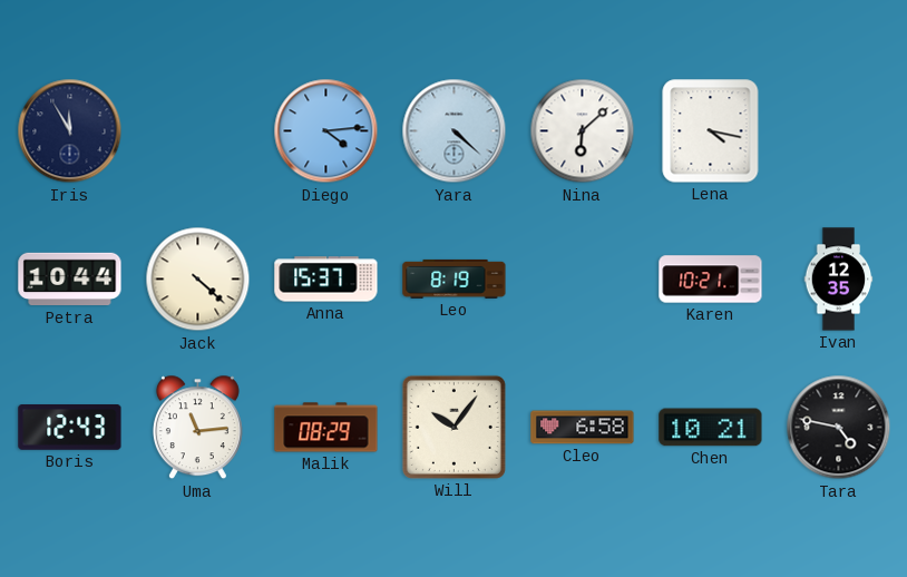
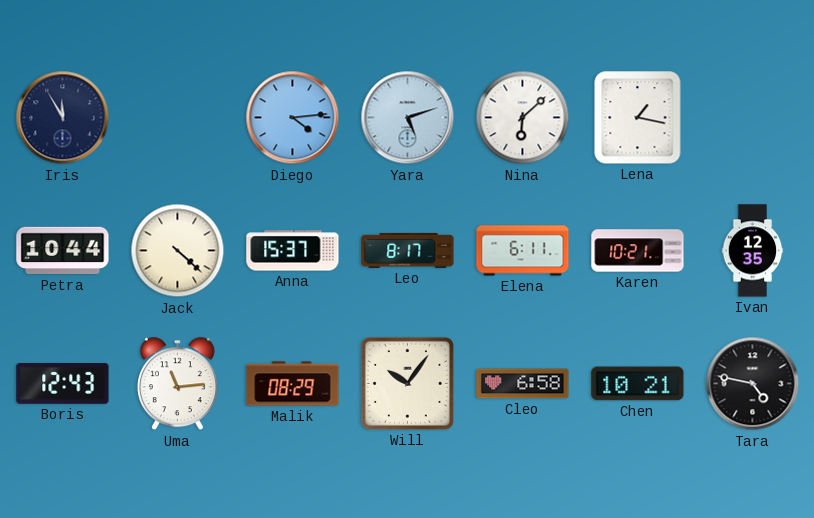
Yara: 4:22 -> 5:12 (408, 118)
Lena: 4:17 -> 1:17 (638, 118)
Leo: 8:19 -> 8:17 (408, 250)
Elena: none -> 6:11 (523, 251)
